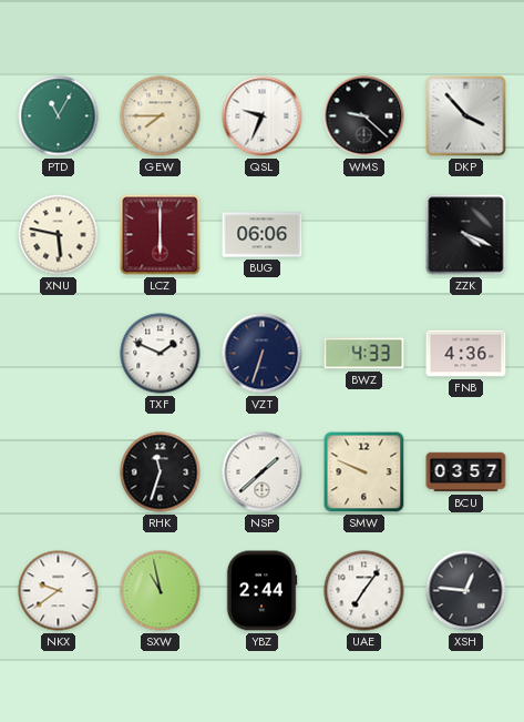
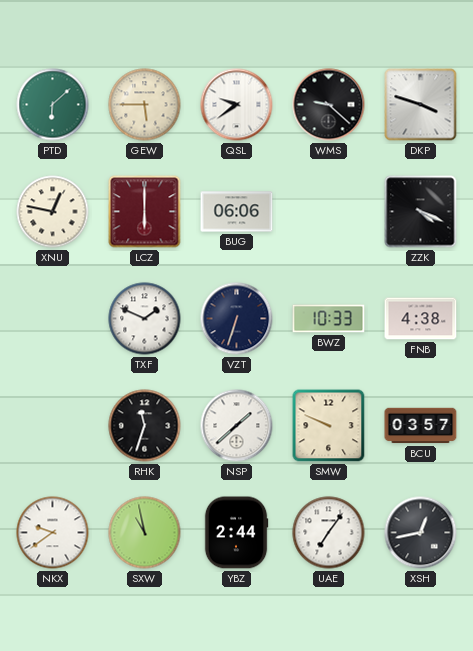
PTD: 11:05 -> 6:08 (53, 105)
GEW: 7:45 -> 5:45 (145, 105)
QSL: 9:34 -> 9:39 (237, 105)
DKP: 3:53 -> 3:48 (421, 105)
XNU: 5:47 -> 12:47 (53, 212)
BWZ: 4:33 -> 10:33 (329, 319)
FNB: 4:36 -> 4:38 (421, 319)
XSH: 12:46 -> 12:43 (421, 533)
